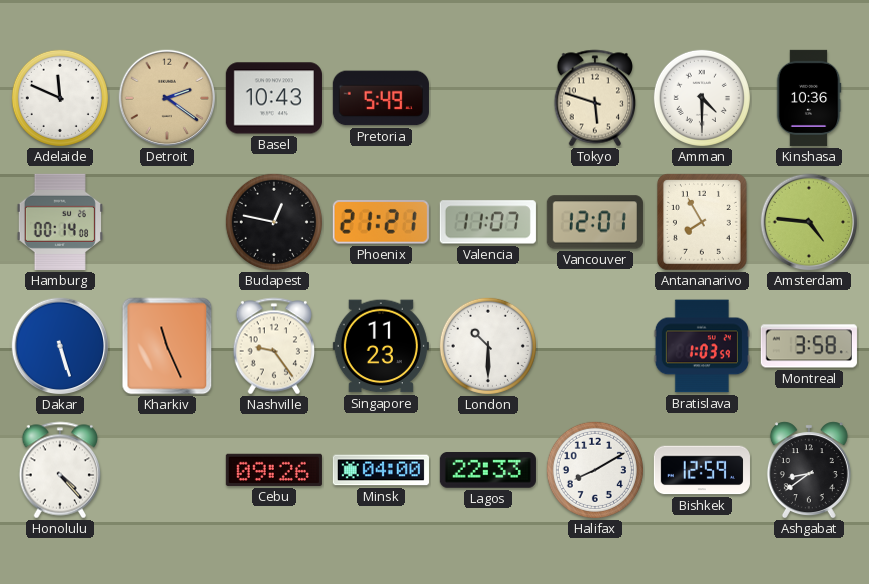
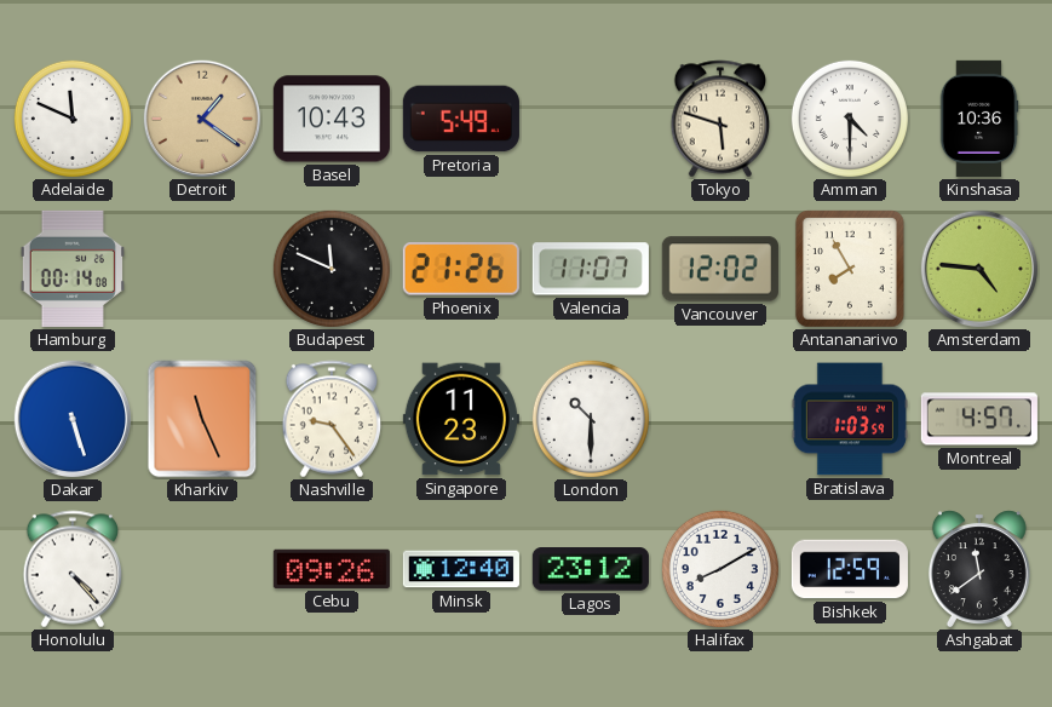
Detroit: 2:21 -> 1:21 (202, 119)
Budapest: 12:47 -> 11:49 (332, 269)
Phoenix: 21:21 -> 21:26 (461, 269)
Vancouver: 12:01 -> 12:02 (720, 269)
Montreal: 3:58 -> 4:57 (979, 419)
Minsk: 04:00 -> 12:40 (461, 569)
Lagos: 22:33 -> 23:12 (591, 570)
Ashgabat: 8:39 -> 11:39 (979, 569)
